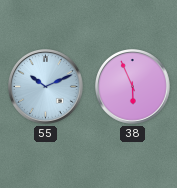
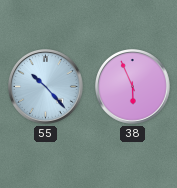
55: 10:11 -> 10:23 (46, 87)
